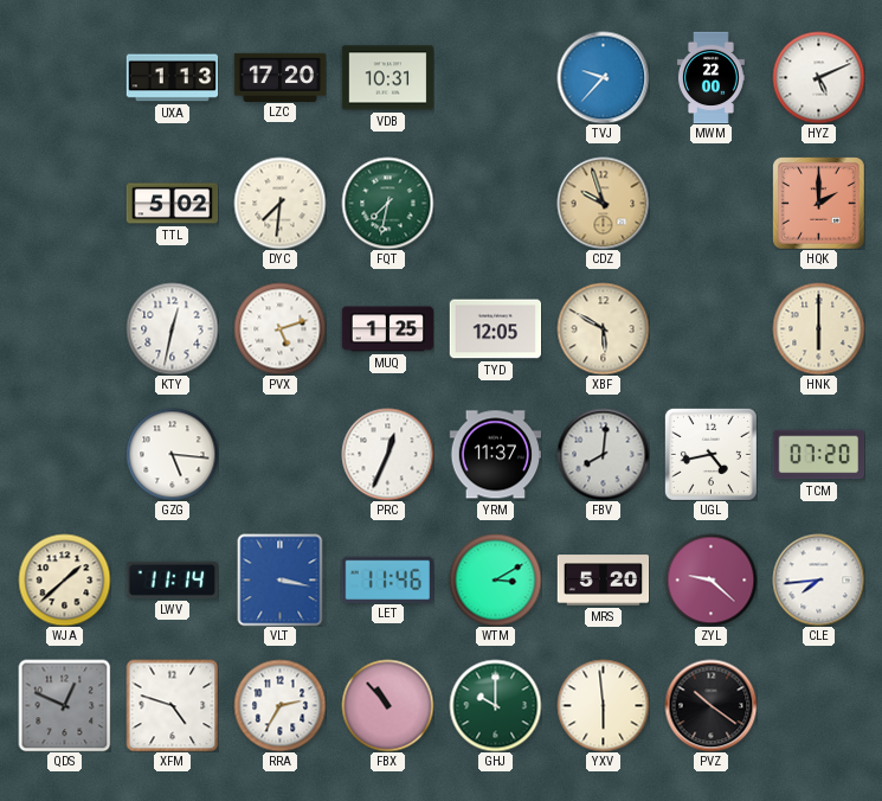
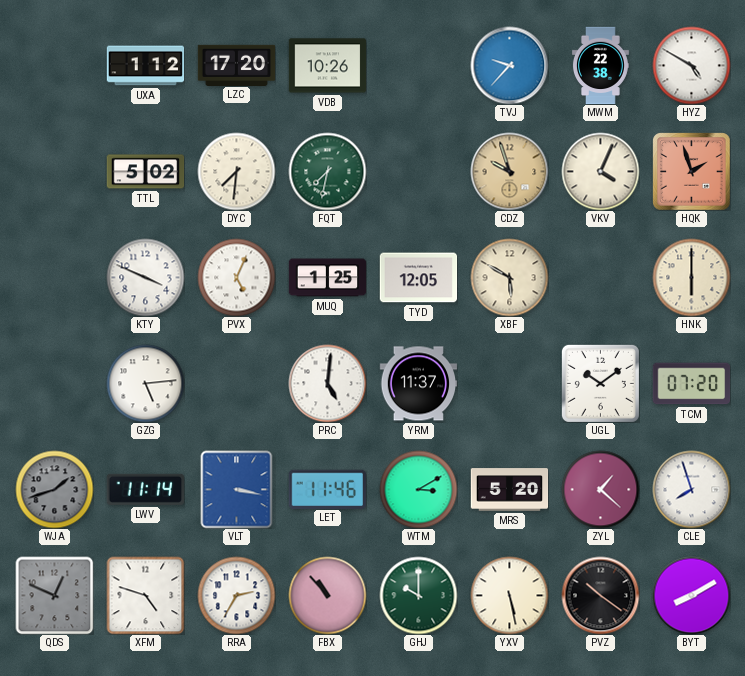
UXA: 1:13 -> 1:12 (145, 66)
VDB: 10:31 -> 10:26 (327, 66)
MWM: 22:00 -> 22:38 (600, 65)
HYZ: 5:11 -> 4:50 (691, 65)
VKV: none -> 4:04 (600, 171)
HQK: 2:00 -> 1:57 (691, 171)
KTY: 12:32 -> 3:49 (145, 277)
PVX: 5:12 -> 5:04 (236, 277)
GZG: 5:16 -> 5:14 (145, 383)
PRC: 12:34 -> 5:01 (327, 383)
FBV: 8:01 -> none (603, 454)
UGL: 4:43 -> 10:09 (600, 383)
WJA: 1:38 -> 1:42 (54, 489)
WJA dial: cream -> grey (54, 489)
ZYL: 9:22 -> 1:22 (600, 489)
CLE: 7:44 -> 7:57 (691, 489)
YXV: 5:59 -> 5:28 (509, 595)
BYT: none -> 8:10 (691, 595)
